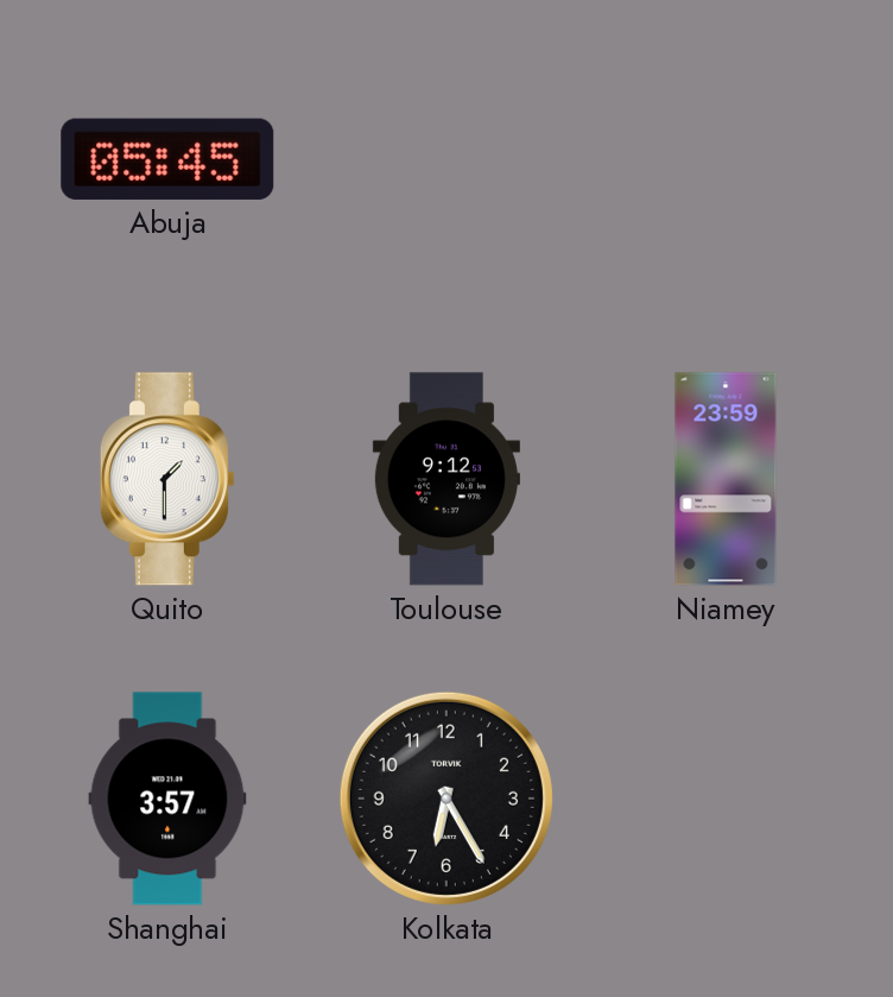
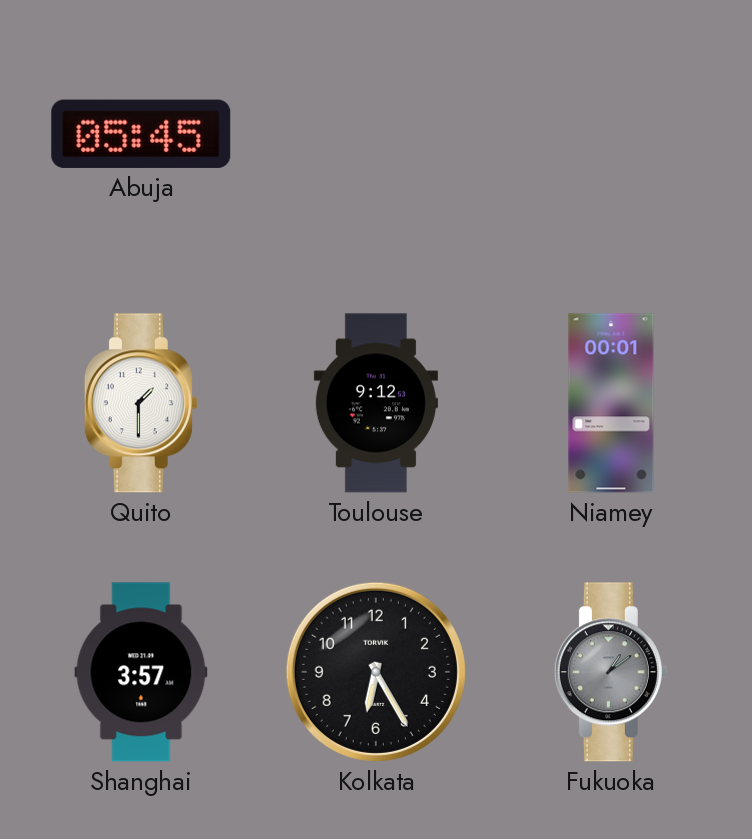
Niamey: 23:59 -> 00:01 (611, 403)
Fukuoka: none -> 1:09 (611, 672)
